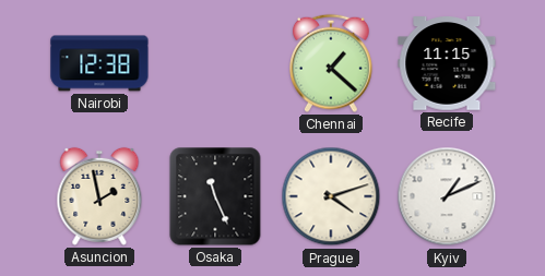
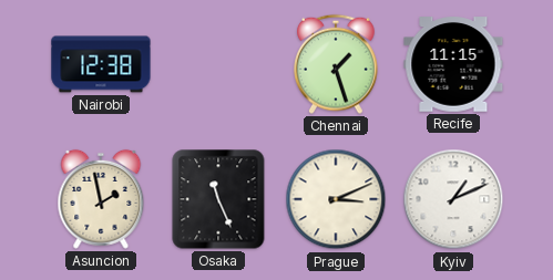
Chennai: 1:22 -> 1:27 (337, 64)
Prague: 4:12 -> 3:11 (336, 199)
